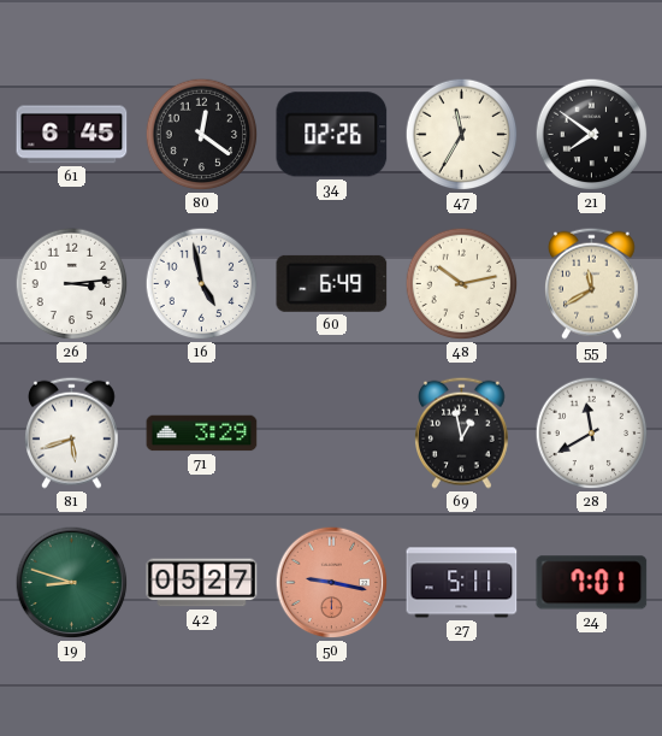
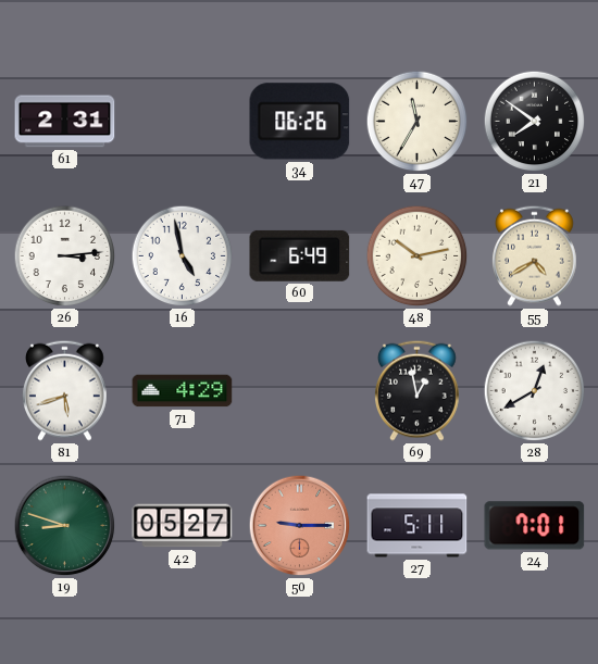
61: 6:45 -> 2:31 (65, 122)
80: 12:21 -> none (202, 135)
34: 02:26 -> 06:26 (300, 122)
55: 11:40 -> 4:40 (535, 255)
71: 3:29 -> 4:29 (183, 391)
28: 11:40 -> 12:40 (535, 391)
50: 9:17 -> 9:15 (300, 526)
